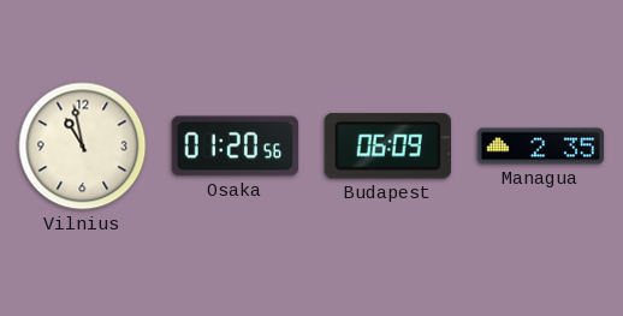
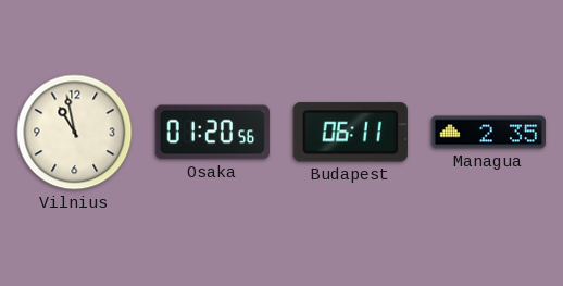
Budapest: 06:09 -> 06:11 (350, 133)
